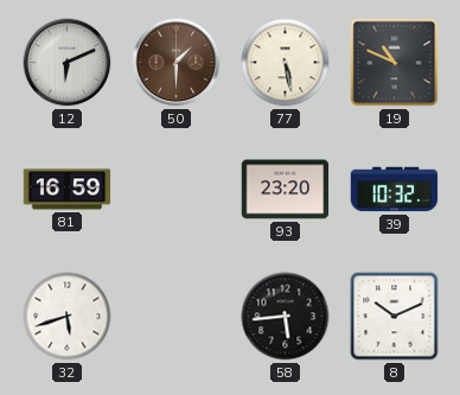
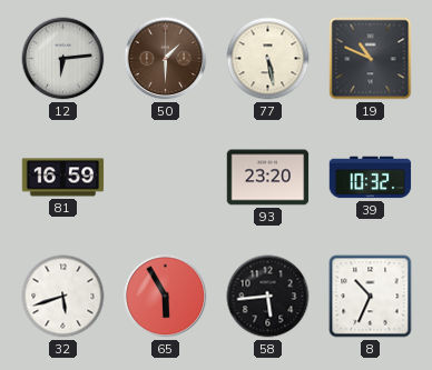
12: 6:11 -> 6:14 (63, 59)
65: none -> 5:55 (166, 297)
8: 10:11 -> 10:34 (371, 297)
